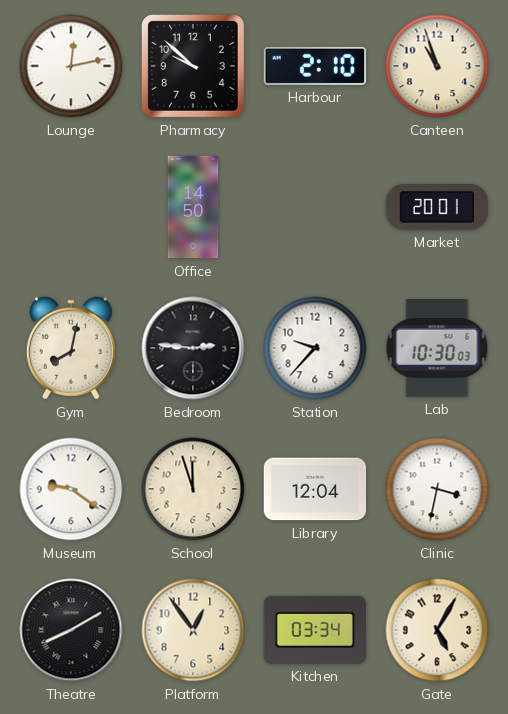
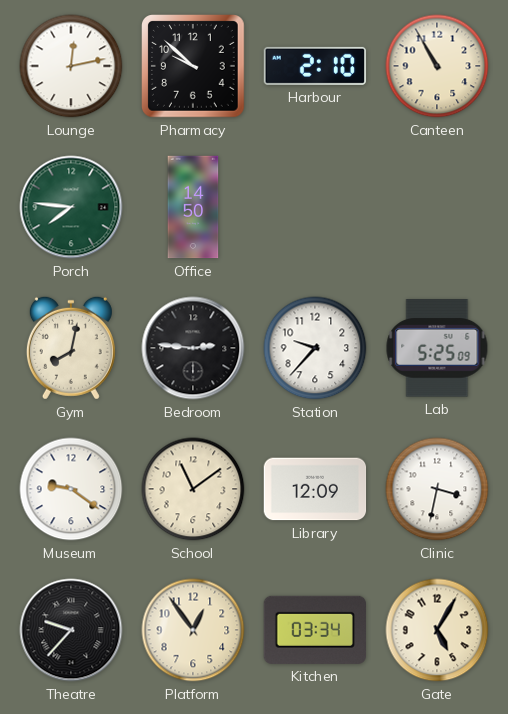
Canteen: 10:57 -> 10:55 (437, 66)
Porch: none -> 7:46 (71, 207)
Market: 20:01 -> none (436, 207)
Lab: 10:30 -> 5:25 (437, 348)
School: 11:57 -> 11:09 (193, 489)
Library: 12:04 -> 12:09 (315, 489)
Theatre: 8:10 -> 9:37 (71, 630)
